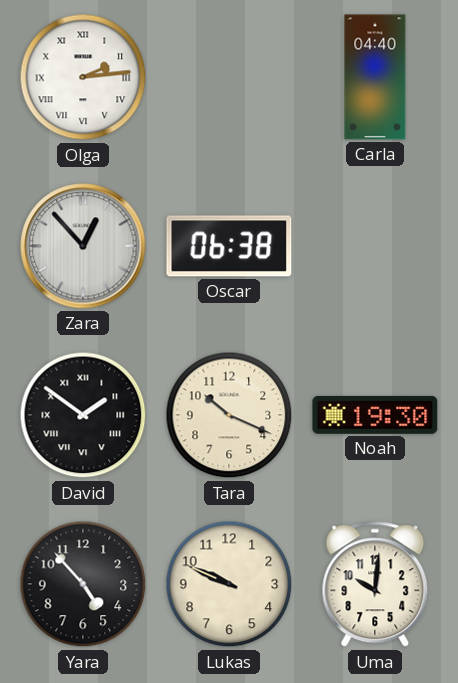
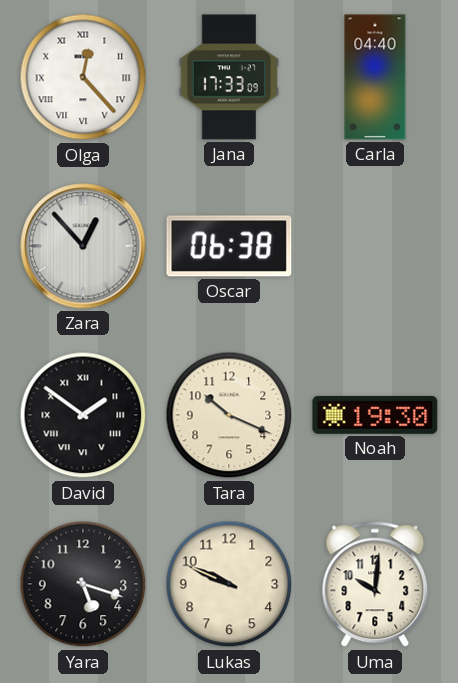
Olga: 2:14 -> 12:23 (83, 77)
Jana: none -> 17:33 (229, 77)
Yara: 4:53 -> 5:18 (83, 584)
